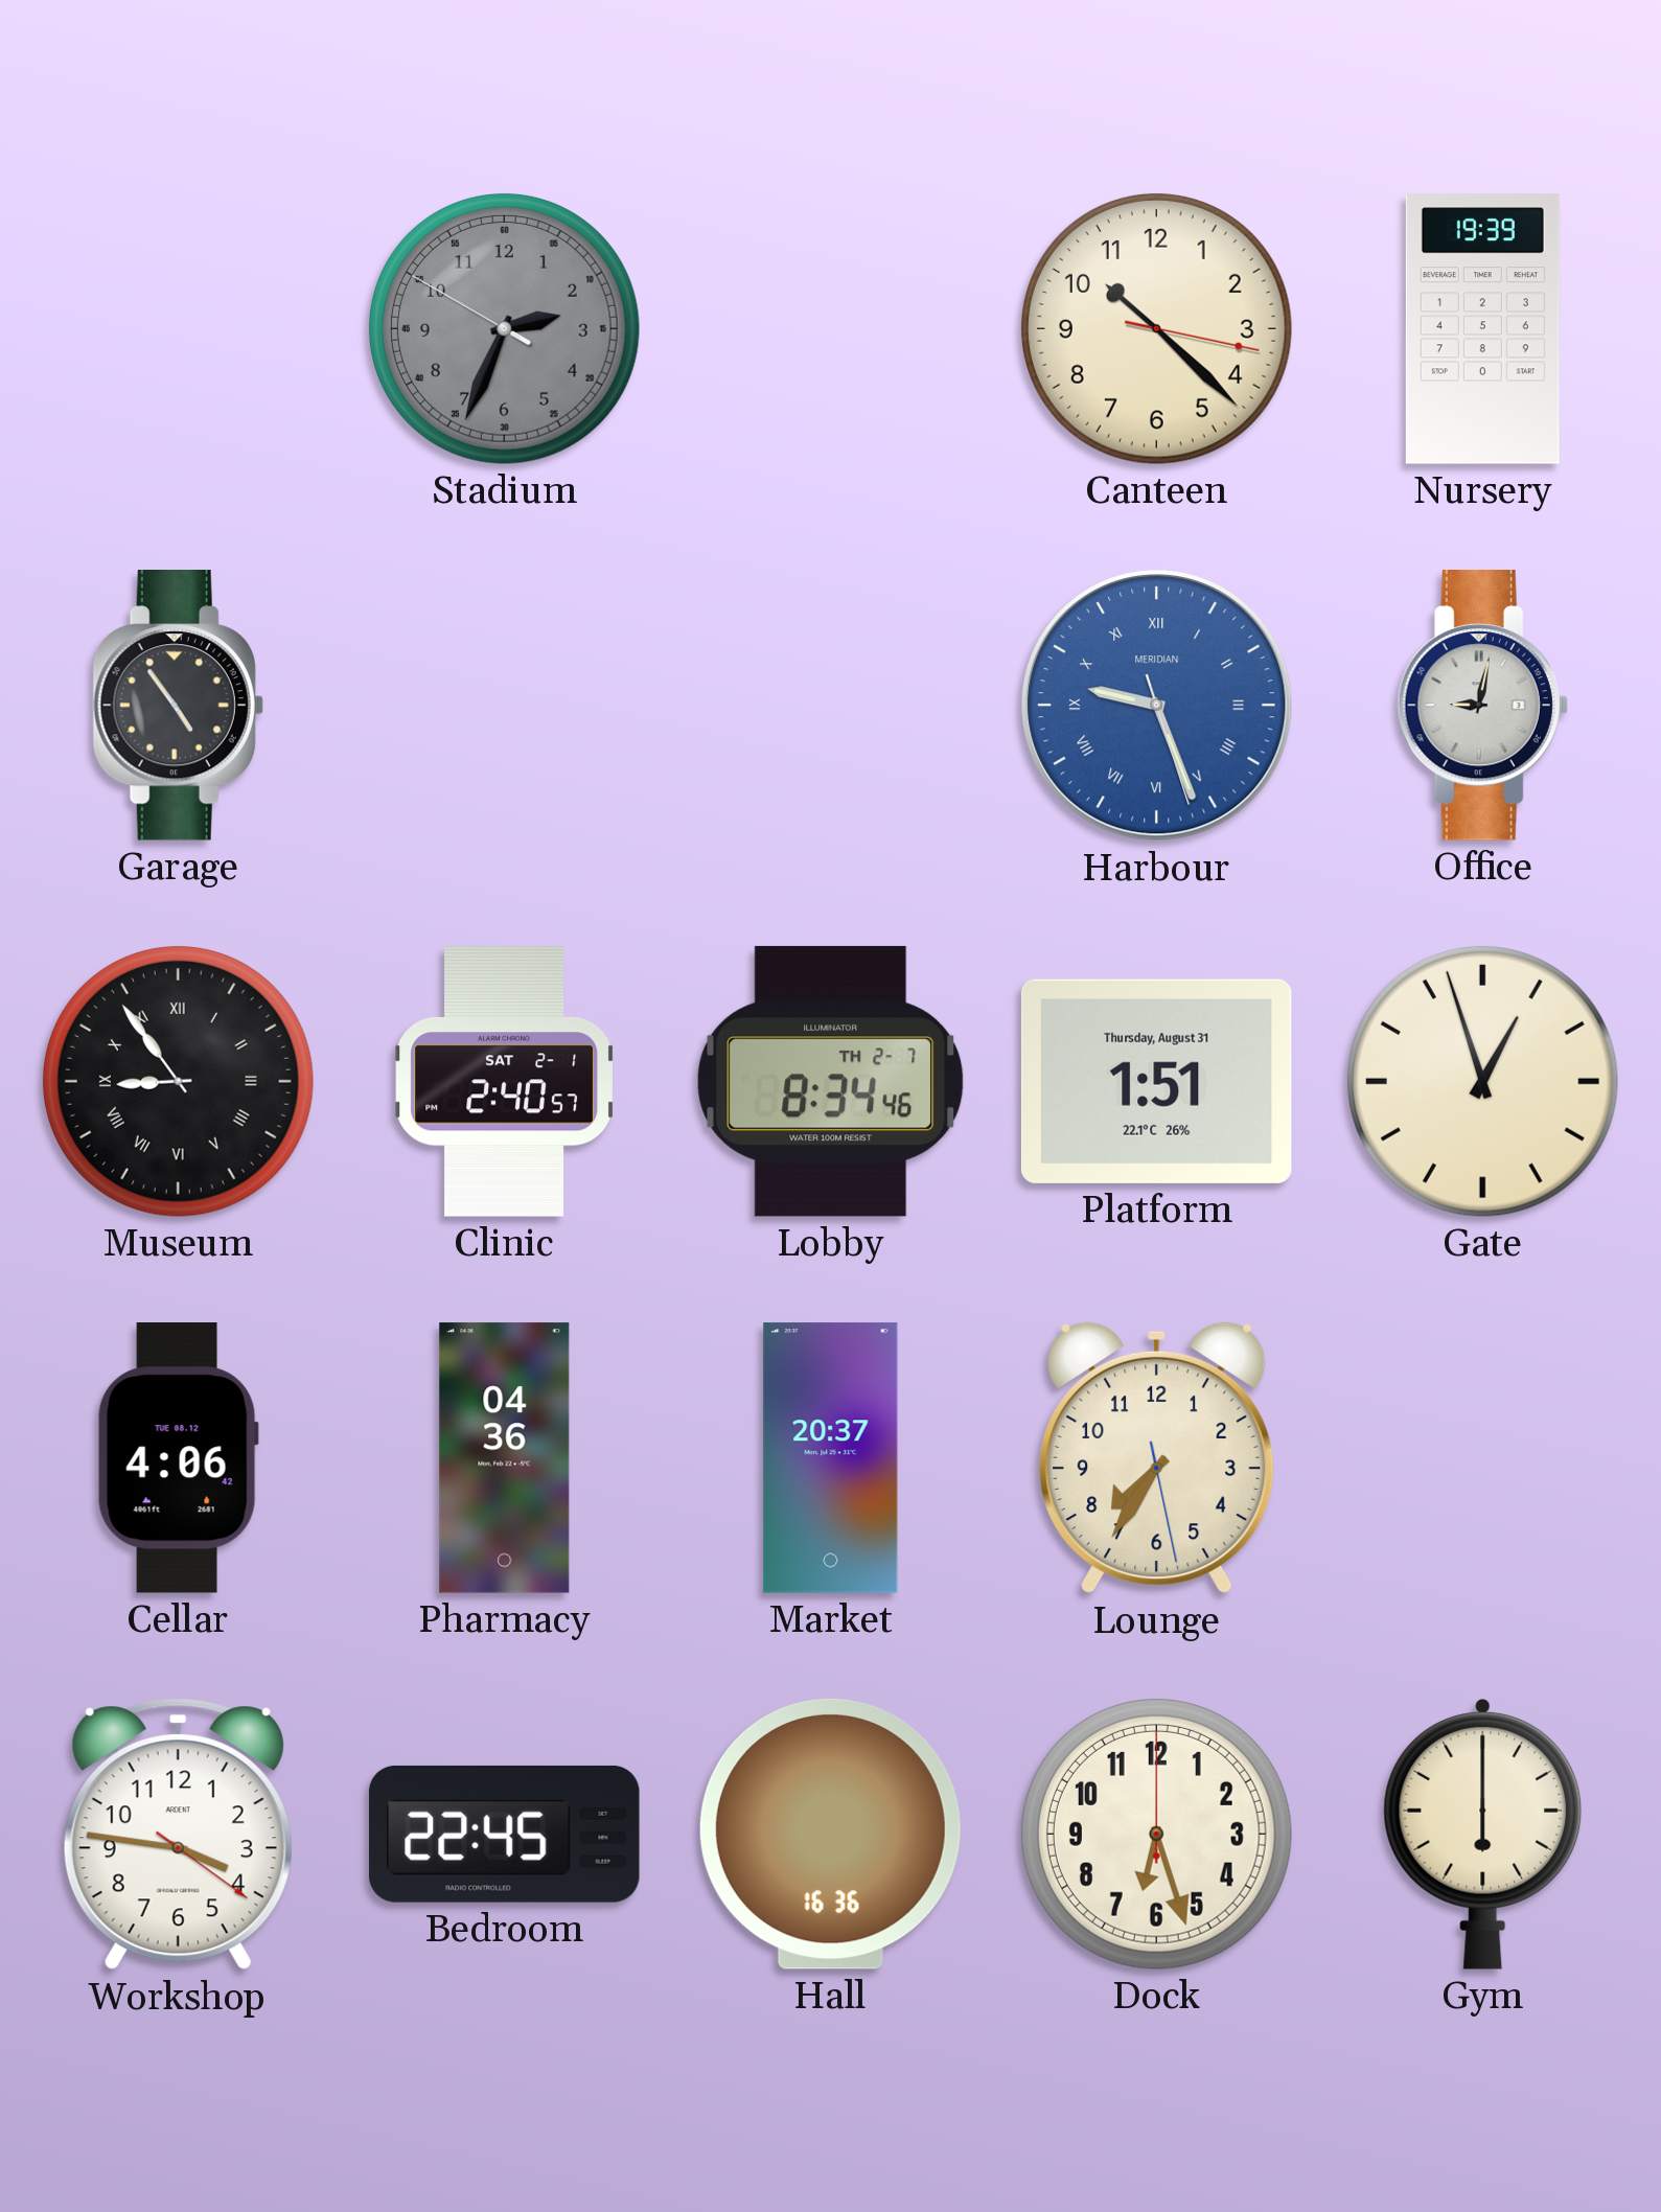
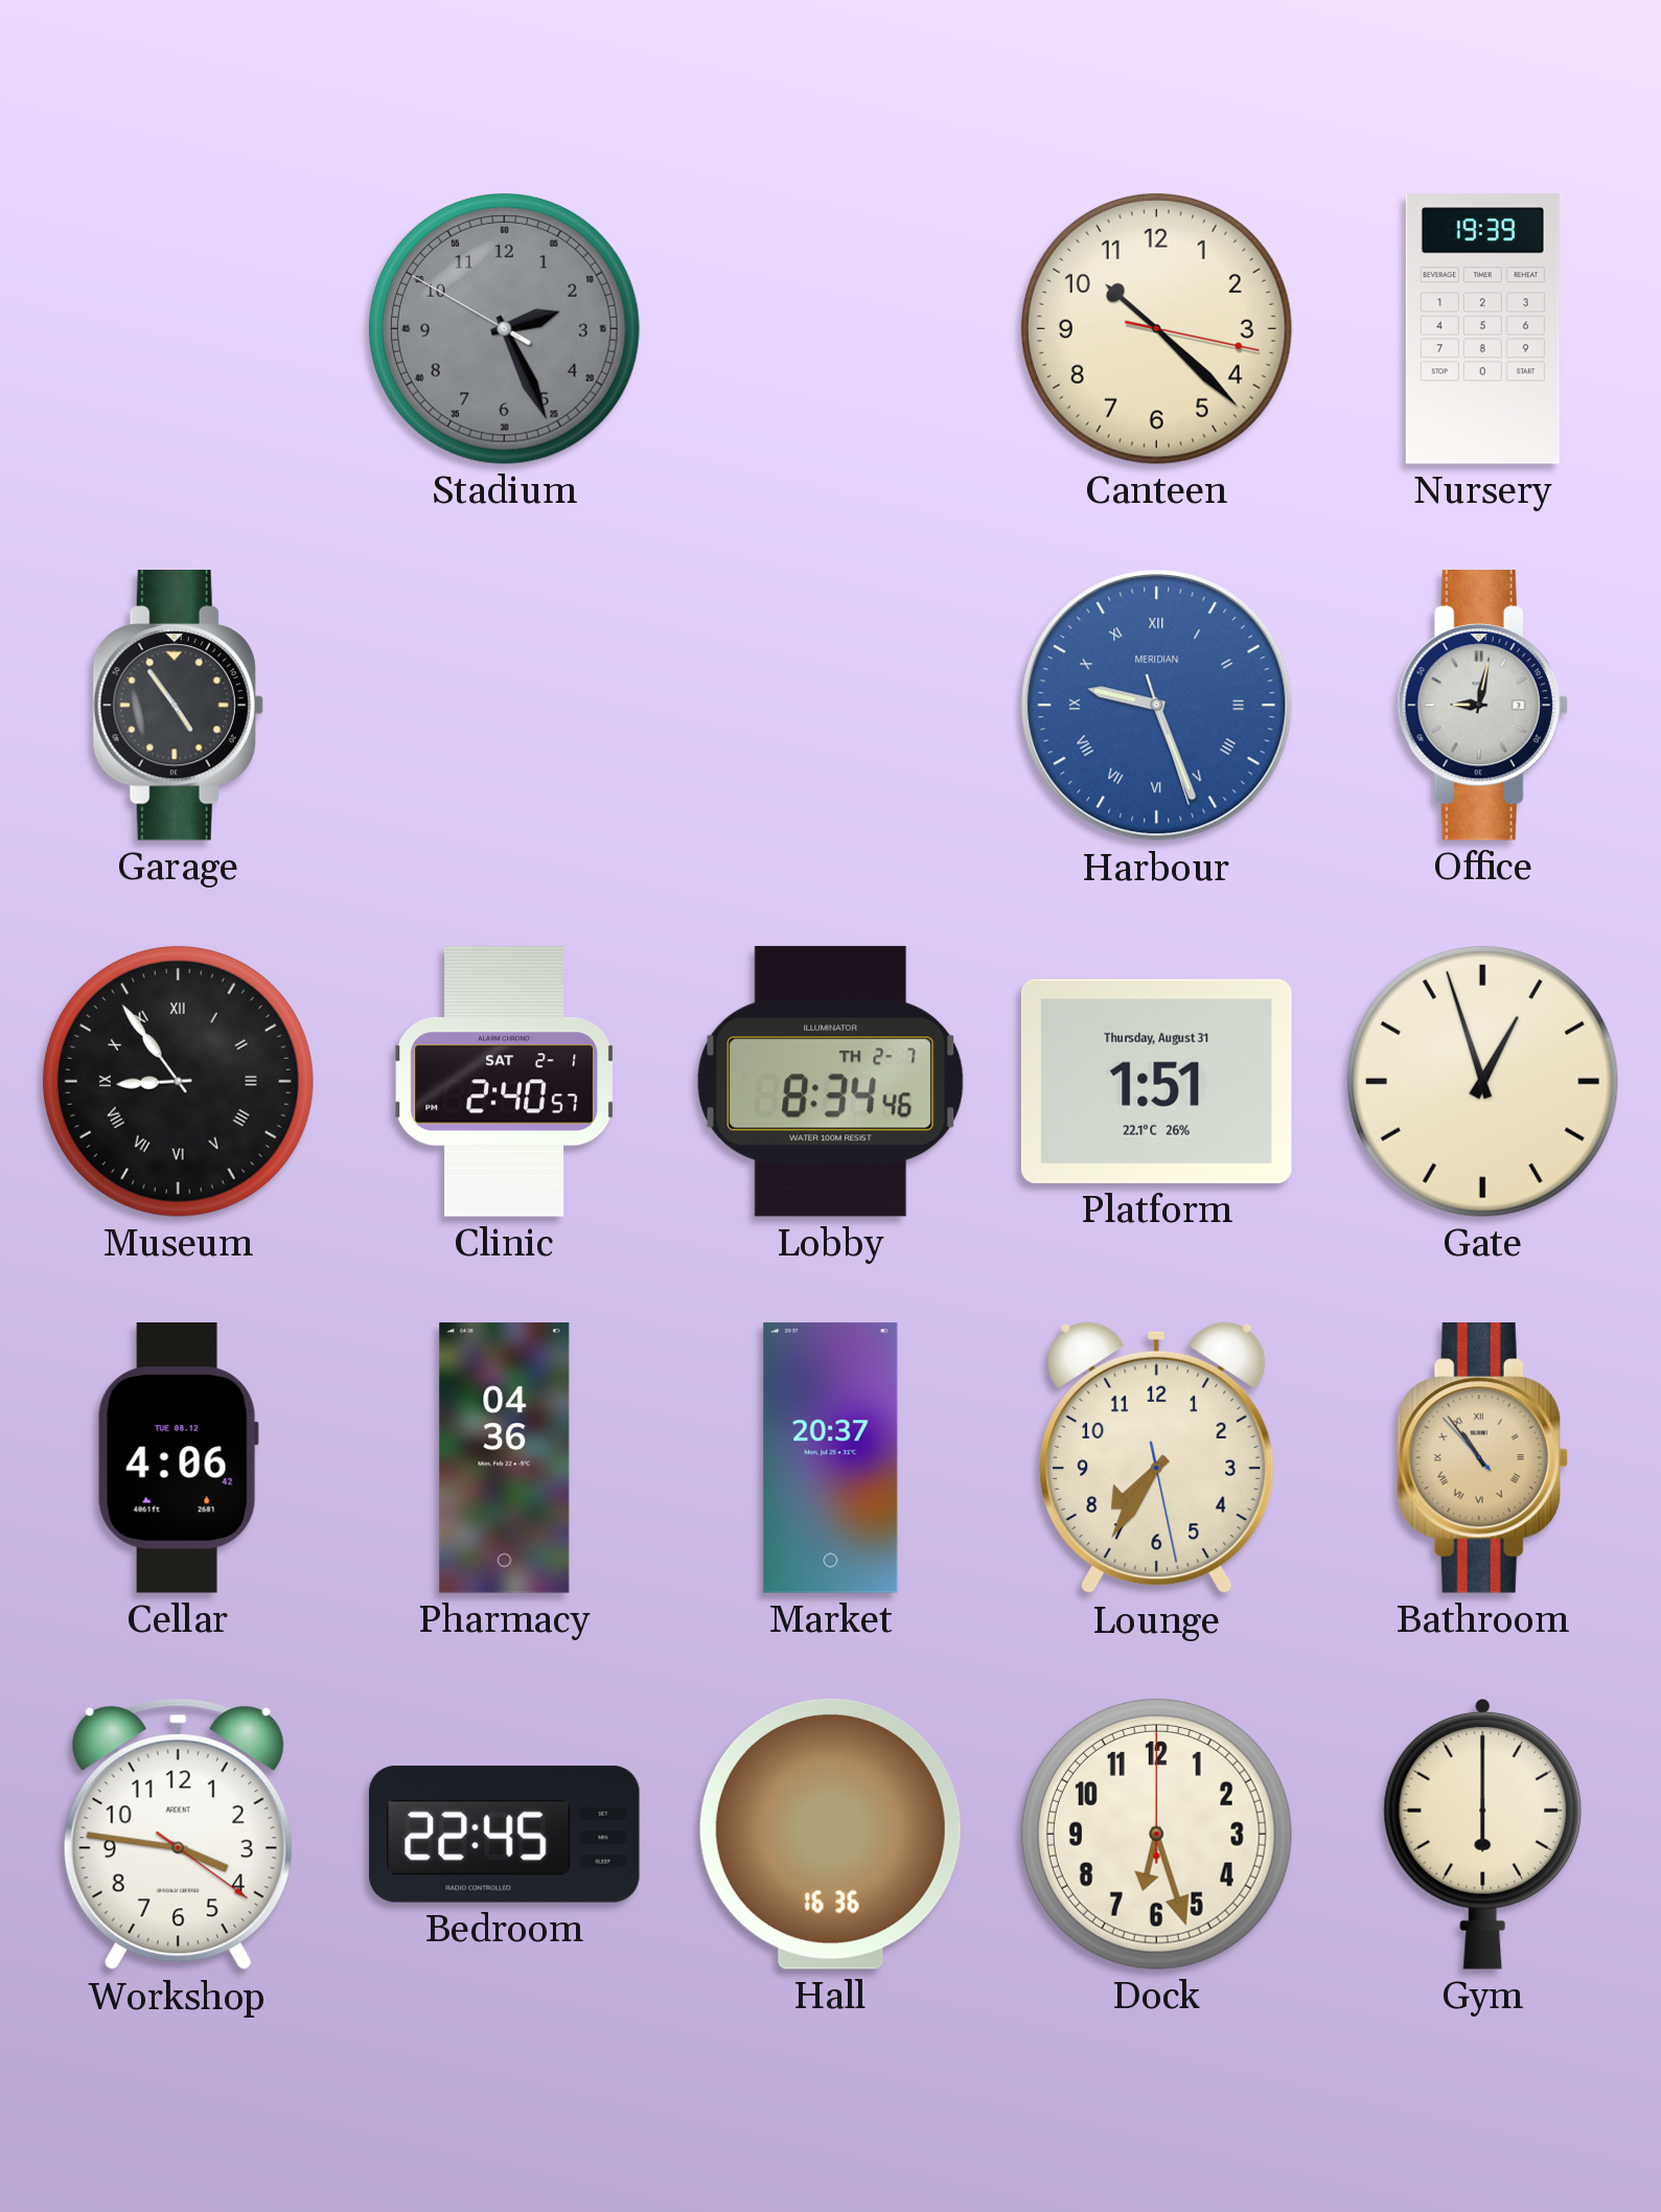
Stadium: 2:33 -> 2:25 (504, 328)
Bathroom: none -> 10:53 (1482, 1458)
